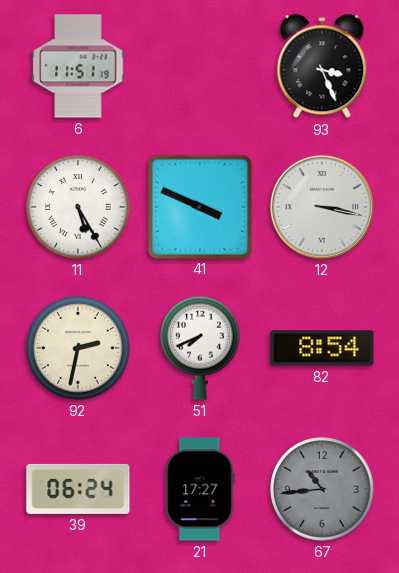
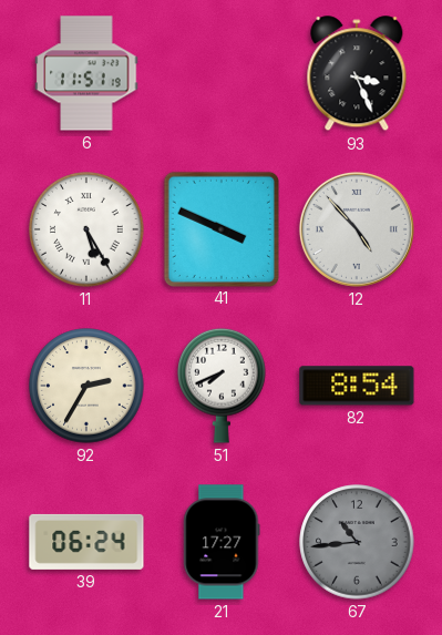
12: 3:17 -> 4:53 (357, 229)
92: 2:32 -> 2:35 (86, 386)
